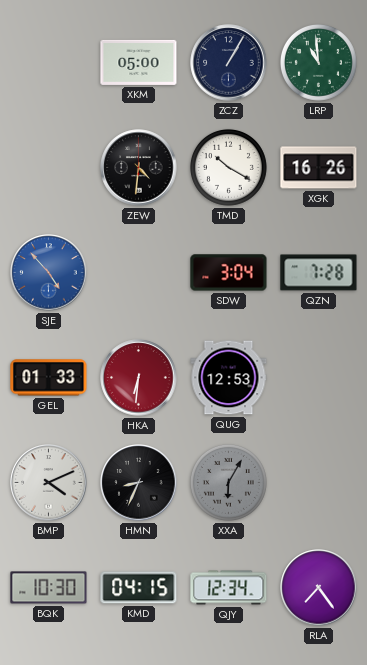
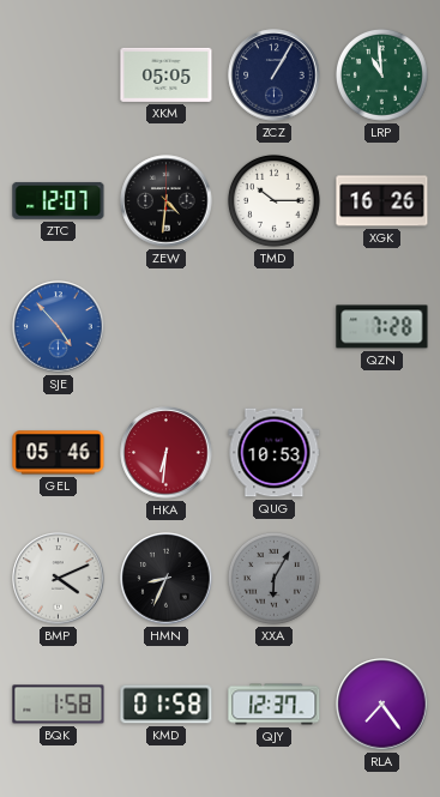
XKM: 05:00 -> 05:05 (167, 74)
ZTC: none -> 12:07 (59, 200)
TMD: 10:20 -> 10:15 (273, 200)
SDW: 3:04 -> none (229, 273)
GEL: 01:33 -> 05:46 (59, 453)
QUG: 12:53 -> 10:53 (275, 453)
BQK: 10:30 -> 1:58 (59, 705)
KMD: 04:15 -> 01:58 (167, 705)
QJY: 12:34 -> 12:37 (275, 705)
